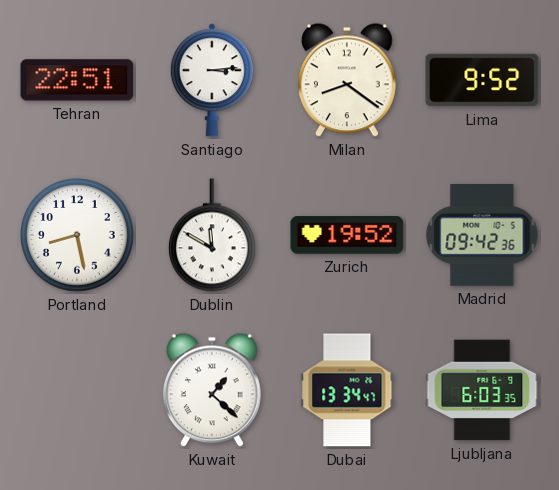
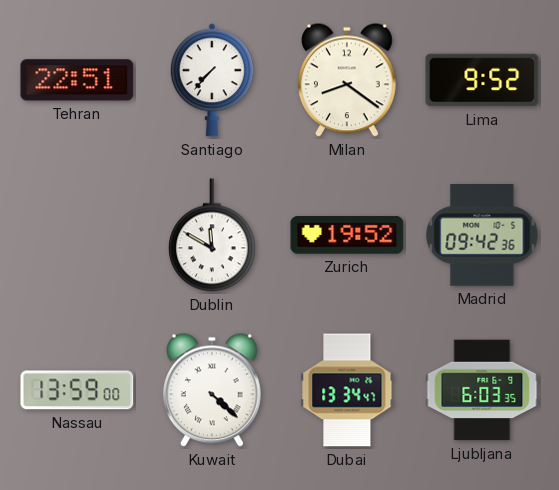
Santiago: 3:14 -> 7:37 (212, 80)
Portland: 8:28 -> none (78, 236)
Nassau: none -> 13:59 (77, 390)
Kuwait: 1:22 -> 4:22 (212, 390)
